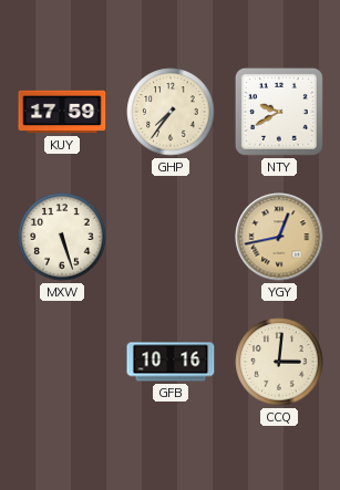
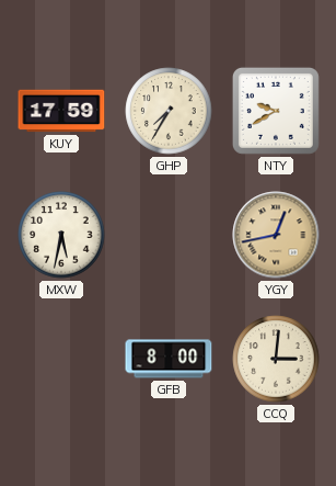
GHP: 7:36 -> 7:35 (169, 111)
MXW: 5:27 -> 5:32 (61, 235)
GFB: 10:16 -> 8:00 (169, 359)
